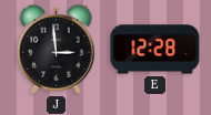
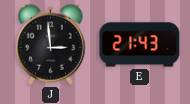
E: 12:28 -> 21:43 (140, 45)
